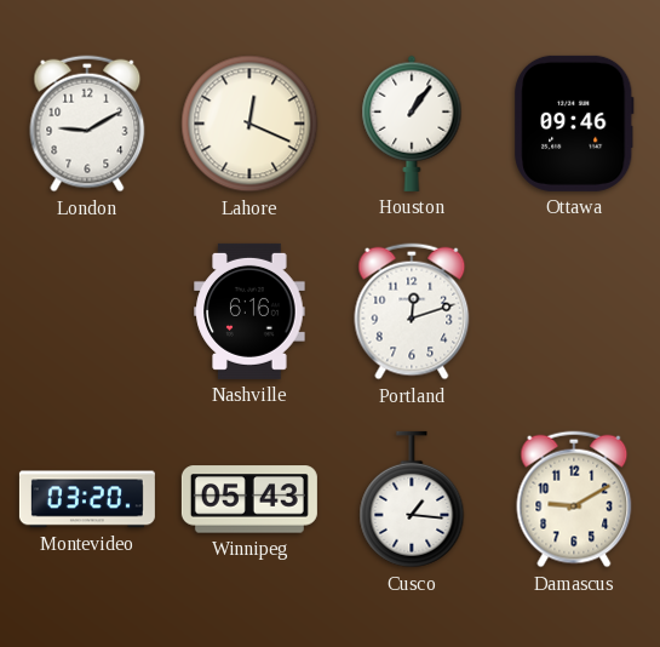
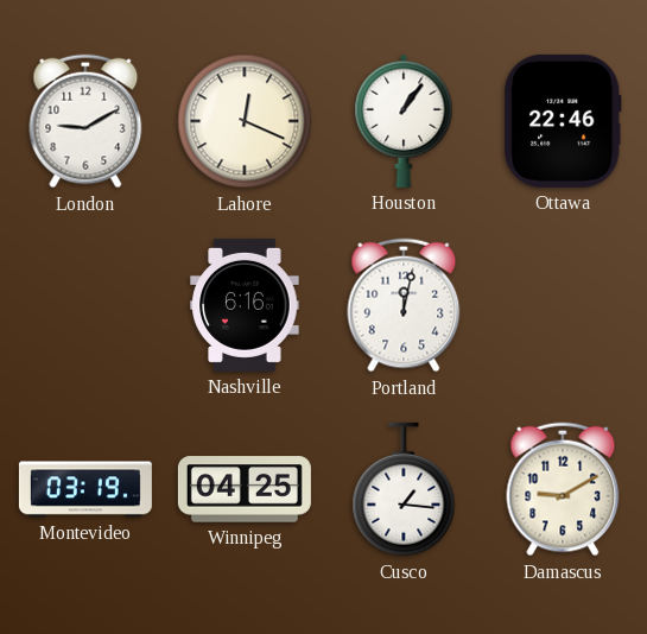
Ottawa: 09:46 -> 22:46 (563, 121)
Portland: 12:12 -> 12:02 (404, 305)
Montevideo: 03:20 -> 03:19 (85, 489)
Winnipeg: 05:43 -> 04:25 (245, 489)
